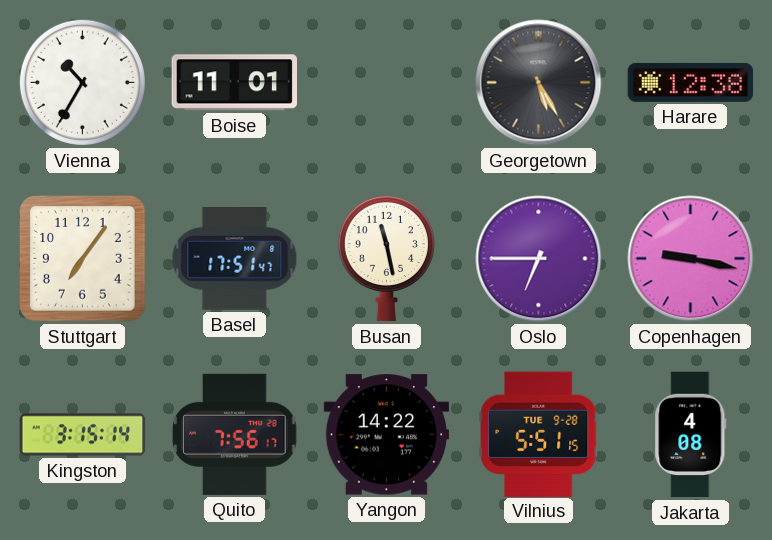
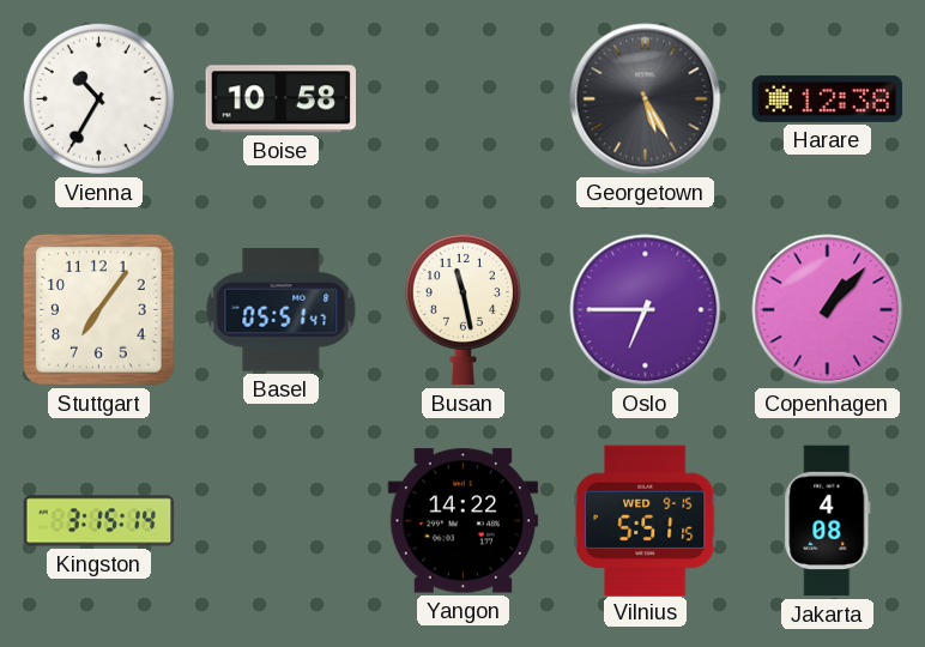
Boise: 11:01 -> 10:58 (280, 99)
Basel: 17:51 -> 05:51 (282, 310)
Copenhagen: 9:17 -> 1:07 (828, 310)
Quito: 7:56 -> none (235, 434)
Vilnius date: TUE 9-28 -> WED 9-15 (646, 520)
